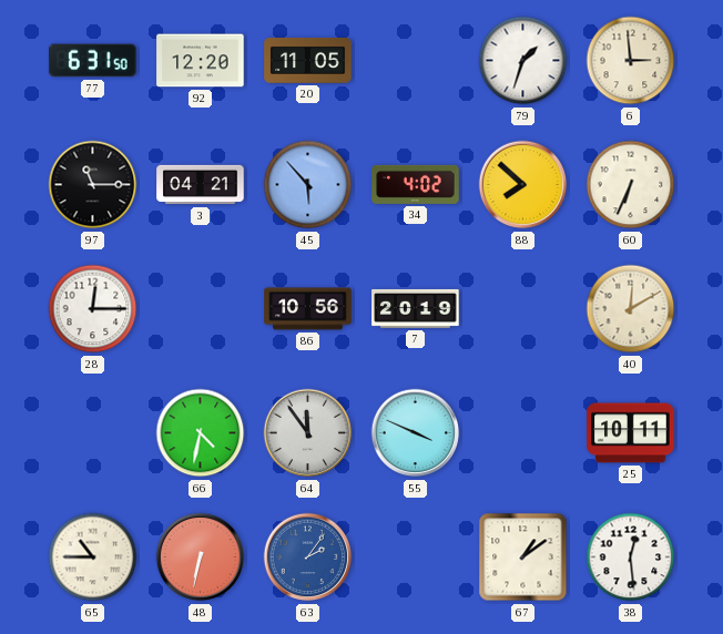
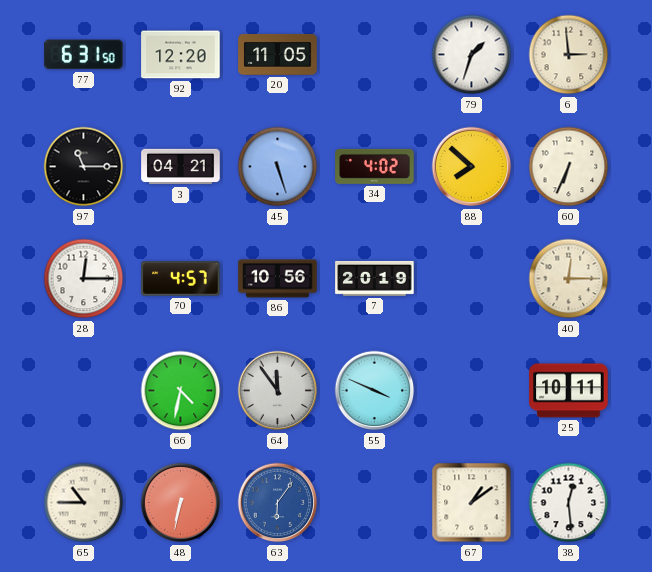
45: 5:53 -> 5:27 (278, 167)
70: none -> 4:57 (181, 279)
40: 12:10 -> 12:15 (569, 279)
63: 2:06 -> 6:06 (278, 503)
